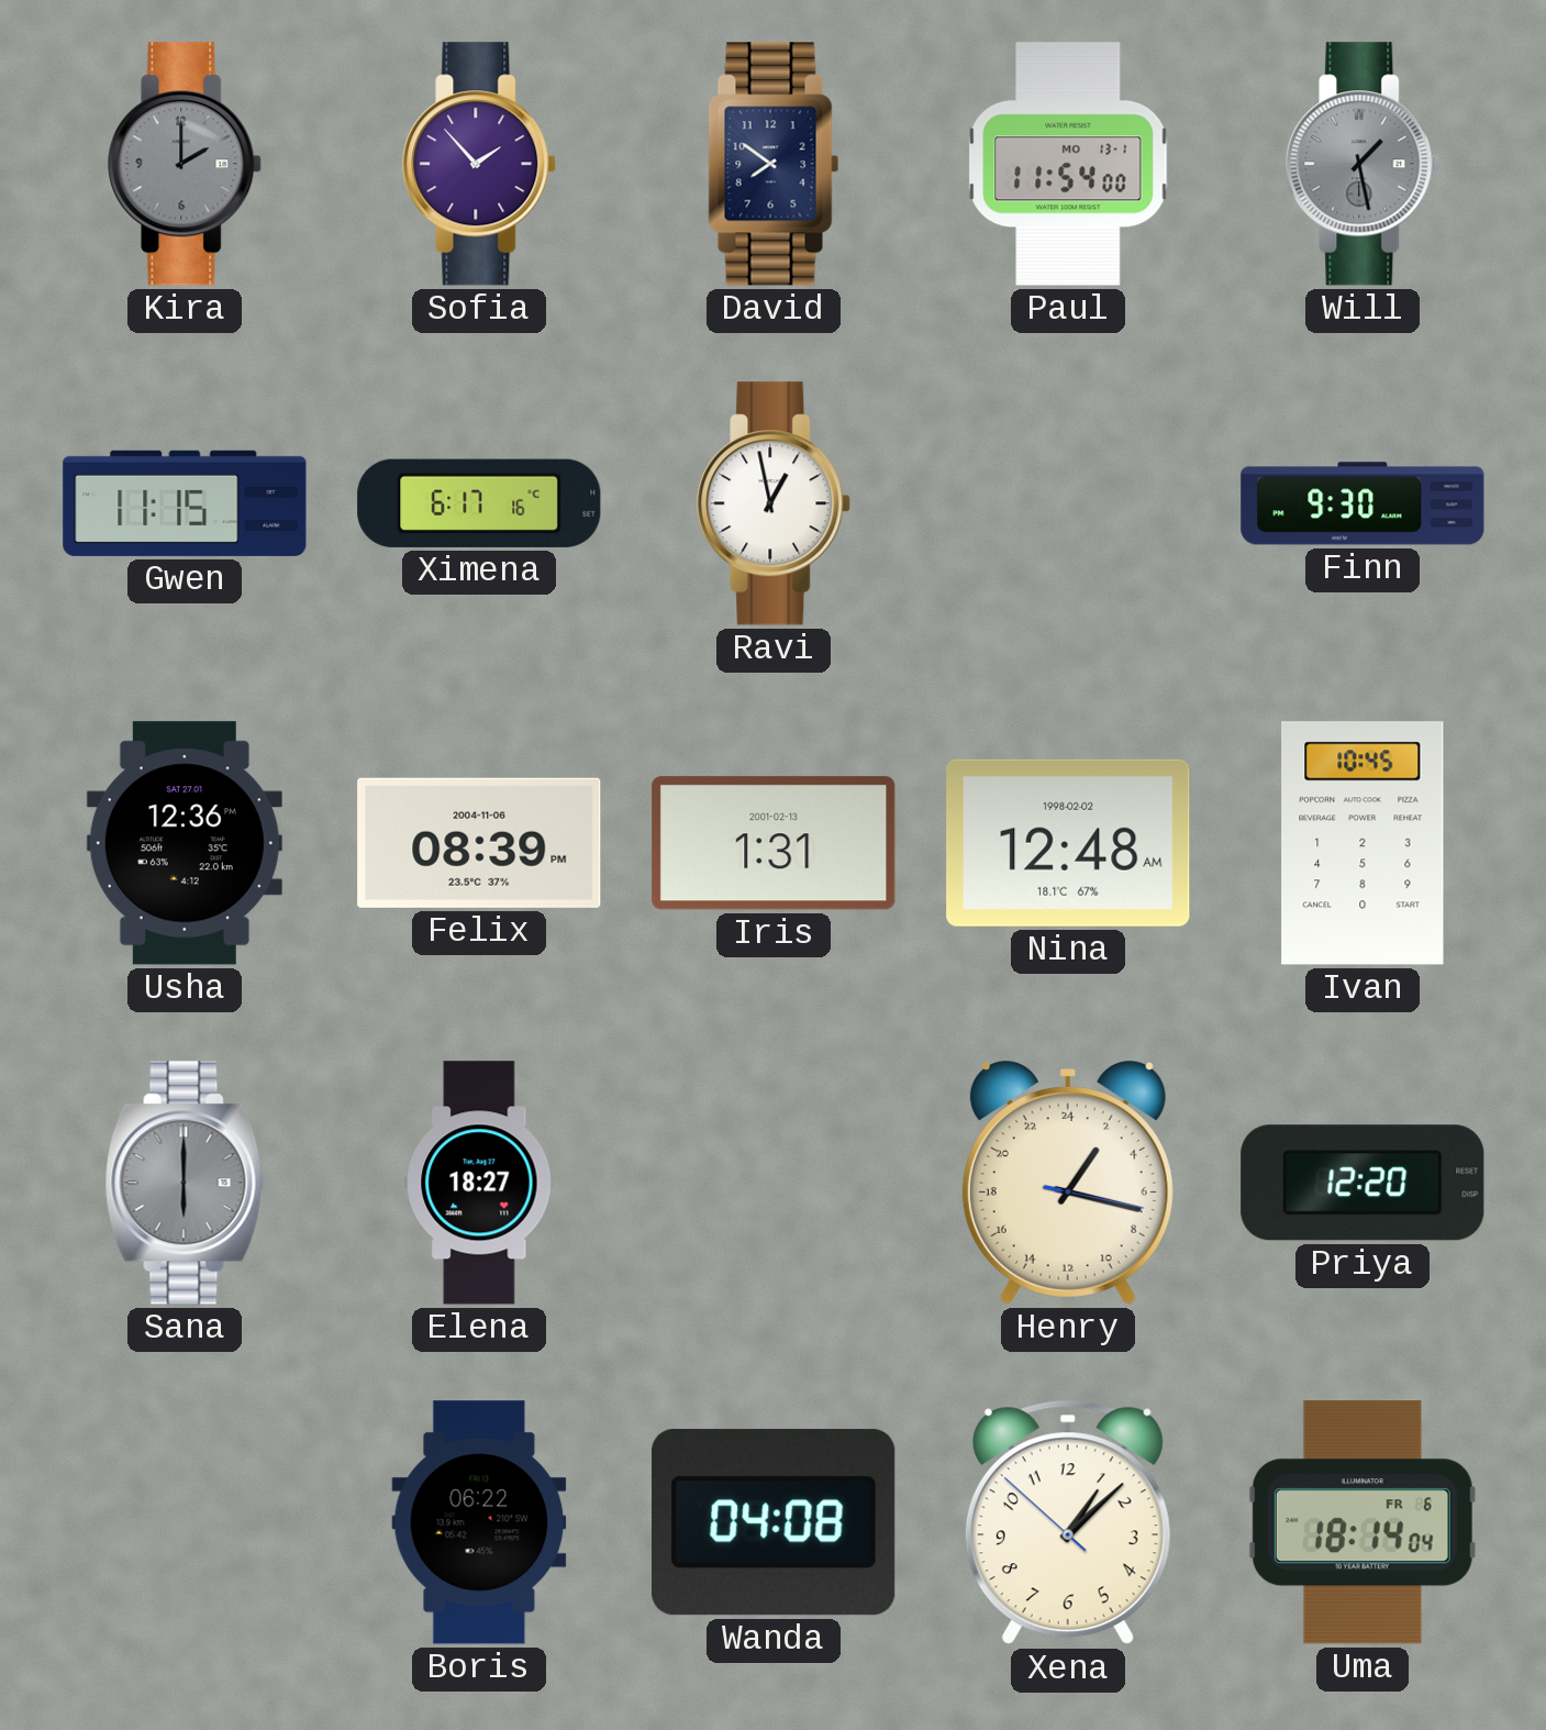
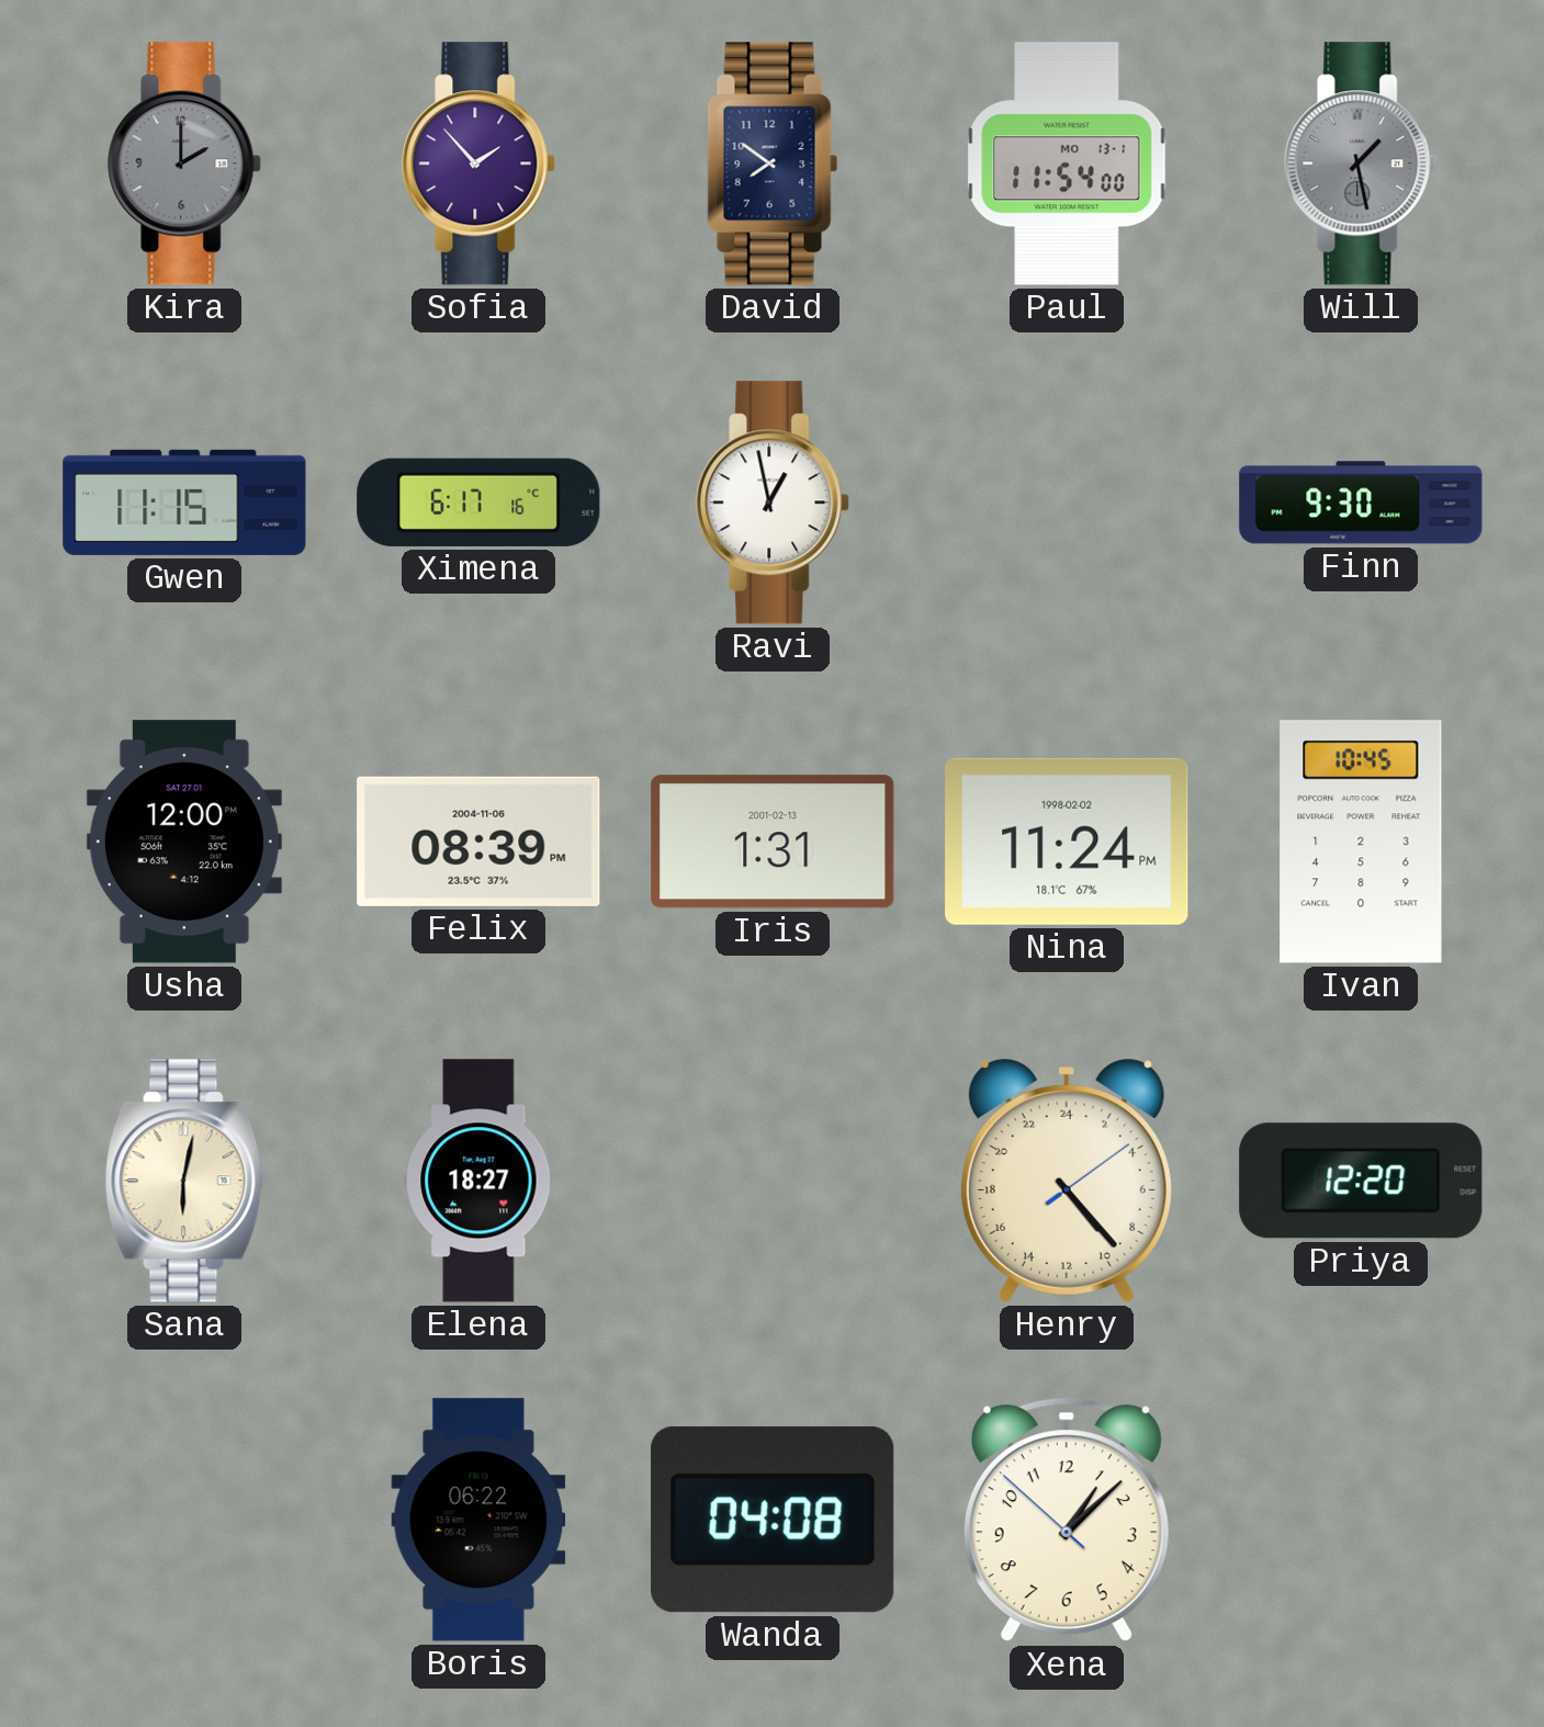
Usha: 12:36 -> 12:00 (184, 842)
Nina: 12:48 -> 11:24 (1067, 842)
Sana: 6:00 -> 6:02 (184, 1181)
Sana dial: grey -> cream (184, 1181)
Henry: 2:17 -> 9:23 (1067, 1181)
Uma: 18:14 -> none (1363, 1522)
